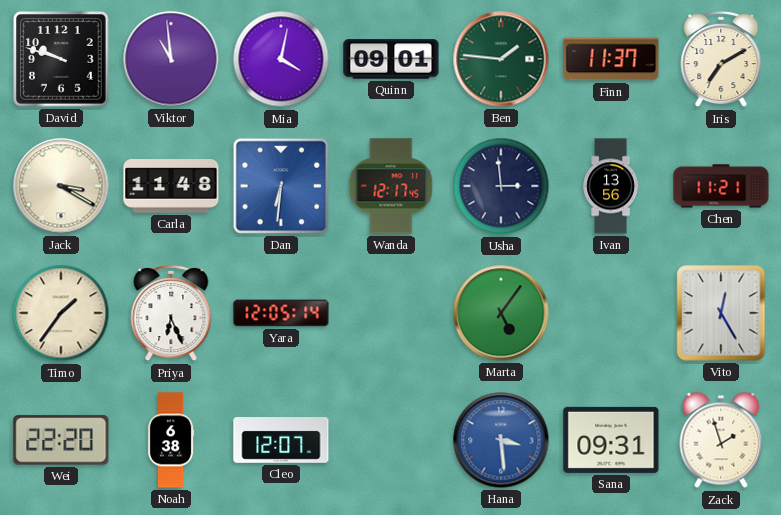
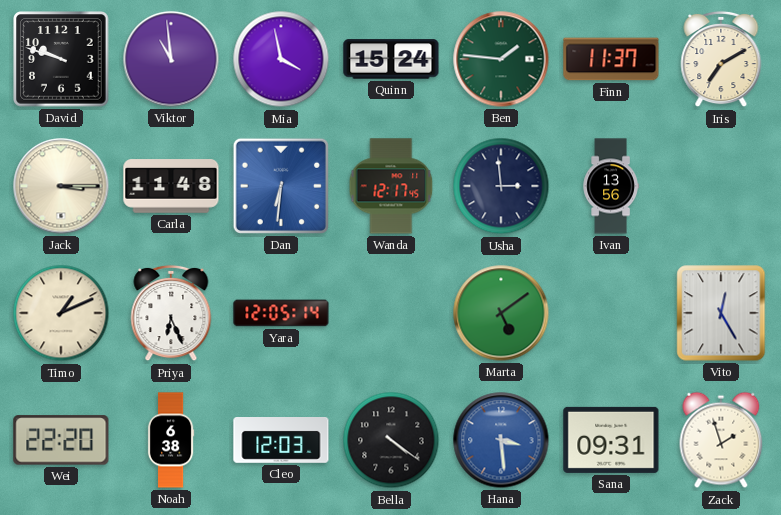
Mia: 4:02 -> 3:58 (281, 59)
Quinn: 09:01 -> 15:24 (391, 59)
Jack: 3:20 -> 3:15 (61, 186)
Chen: 11:21 -> none (721, 186)
Timo: 1:36 -> 1:11 (61, 313)
Marta: 5:06 -> 5:09 (501, 313)
Cleo: 12:07 -> 12:03 (281, 441)
Bella: none -> 4:21 (391, 440)
